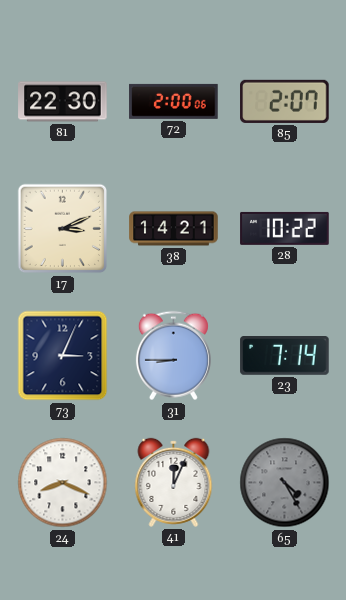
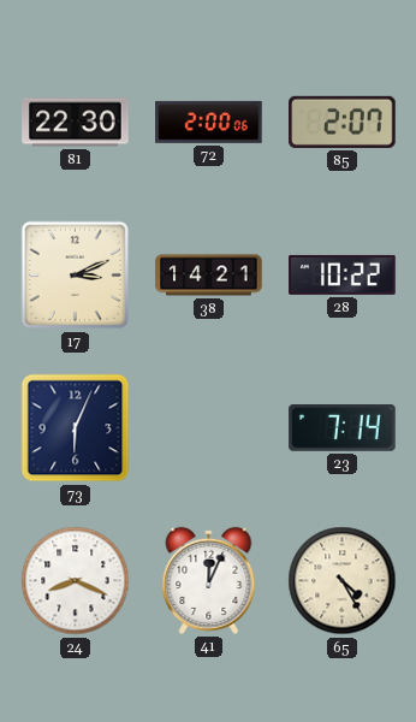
73: 3:04 -> 6:04 (76, 428)
31: 8:45 -> none (173, 356)
65 dial: grey -> cream (343, 581)
